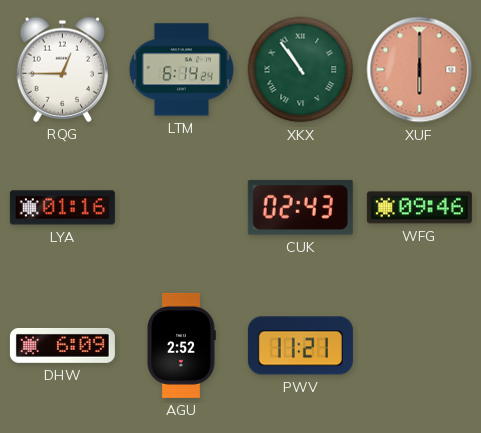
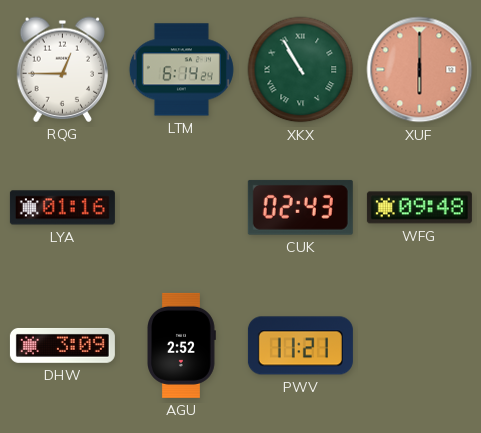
XKX: 10:54 -> 10:55 (301, 70)
WFG: 09:46 -> 09:48 (419, 208)
DHW: 6:09 -> 3:09 (62, 345)
